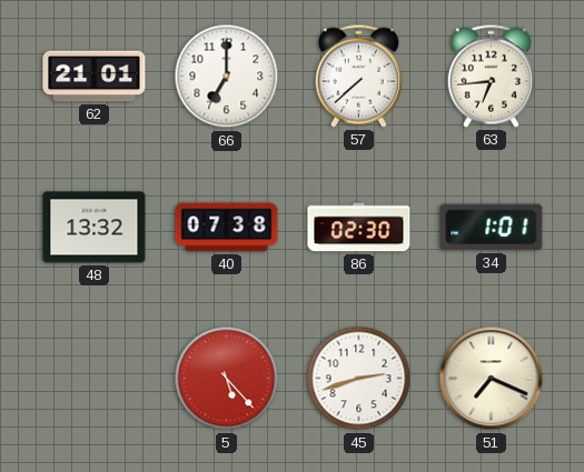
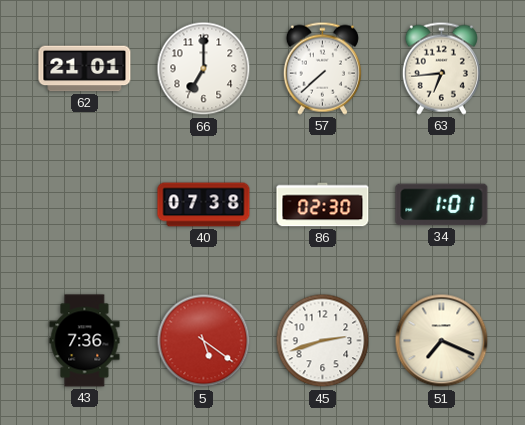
48: 13:32 -> none (95, 228)
43: none -> 7:36 (85, 341)
5: 5:23 -> 5:21 (204, 341)
